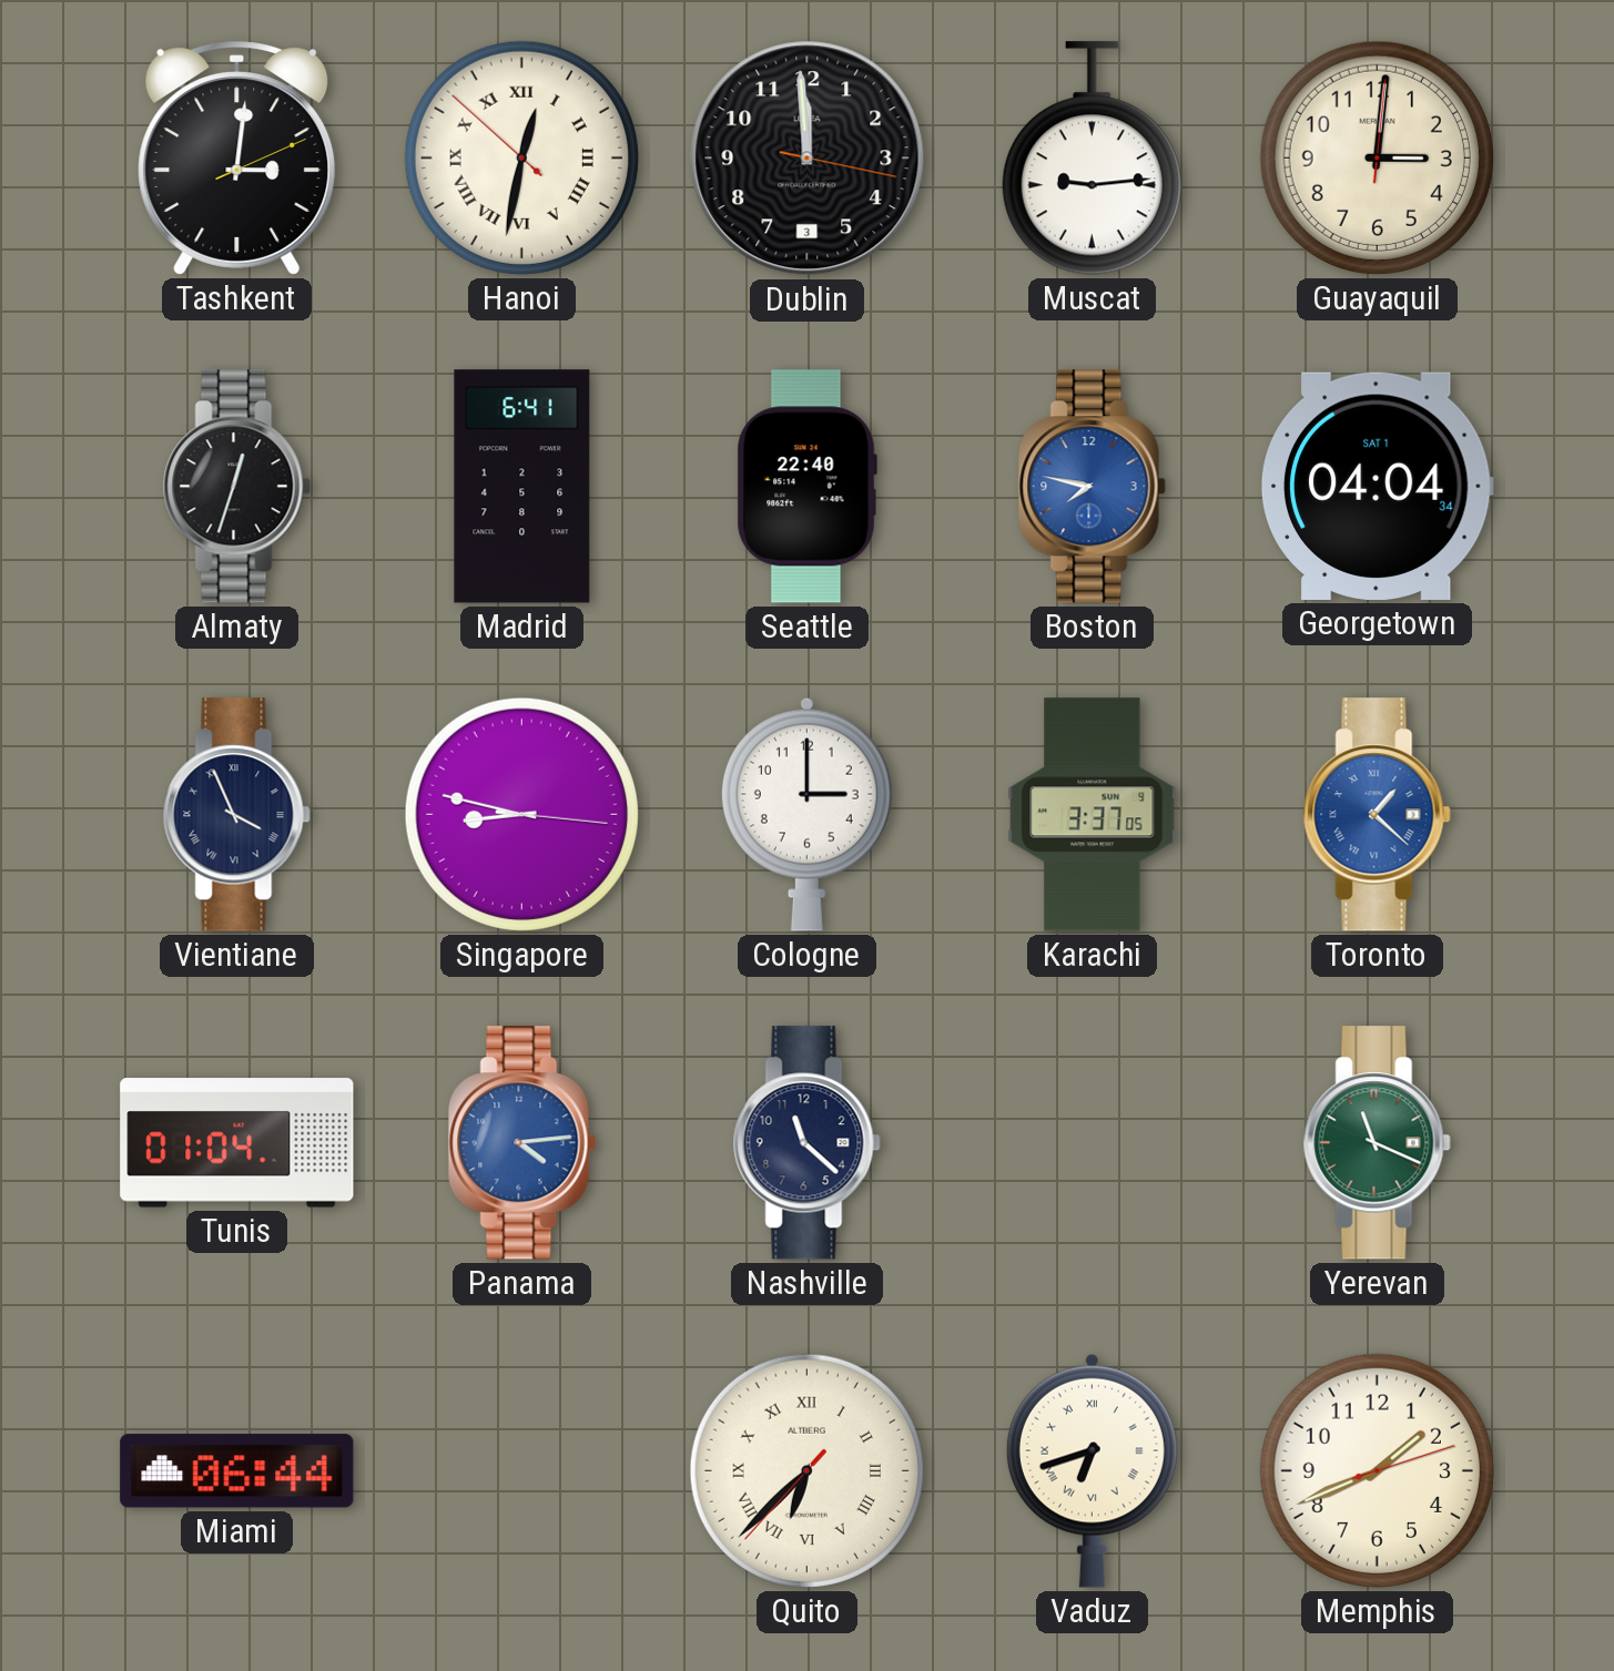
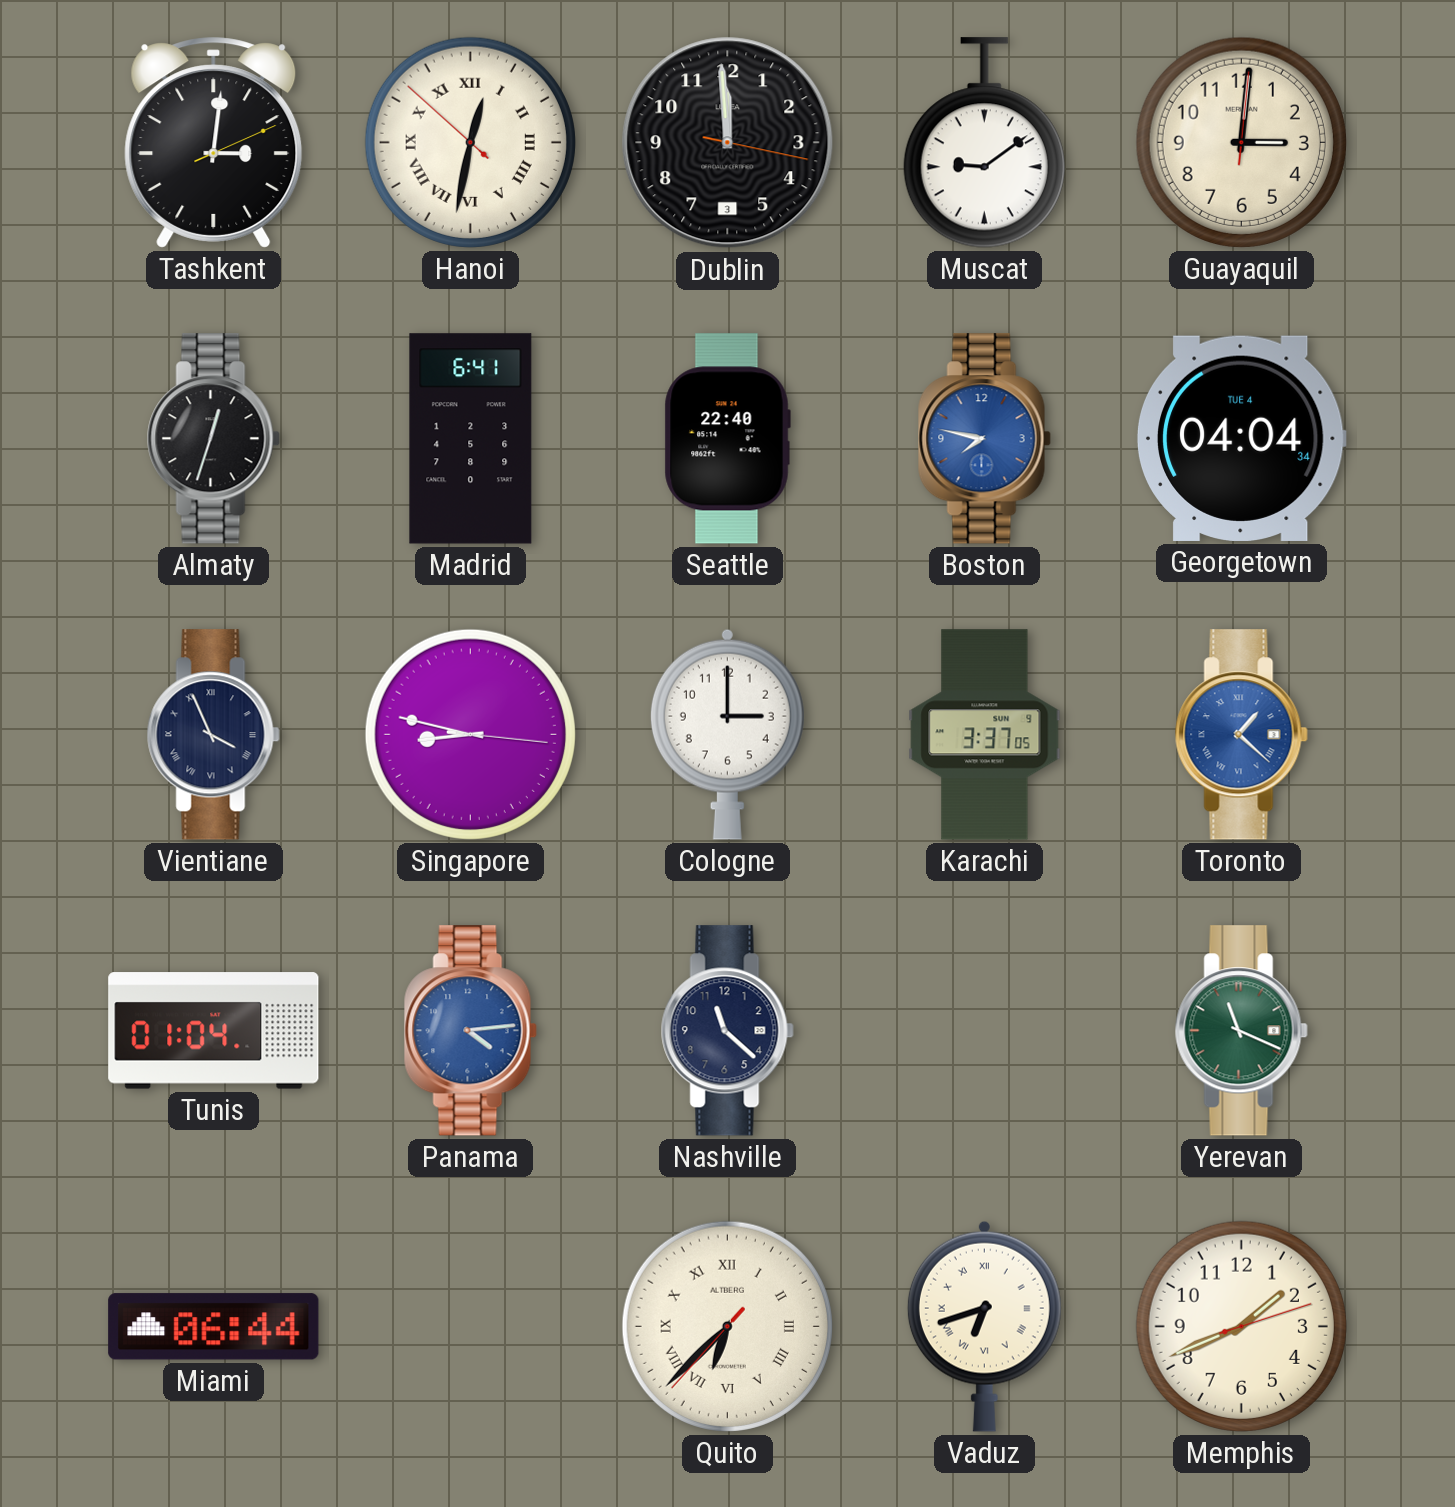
Muscat: 9:14 -> 9:09 (984, 143)
Georgetown date: SAT 1 -> TUE 4 (1241, 438)
